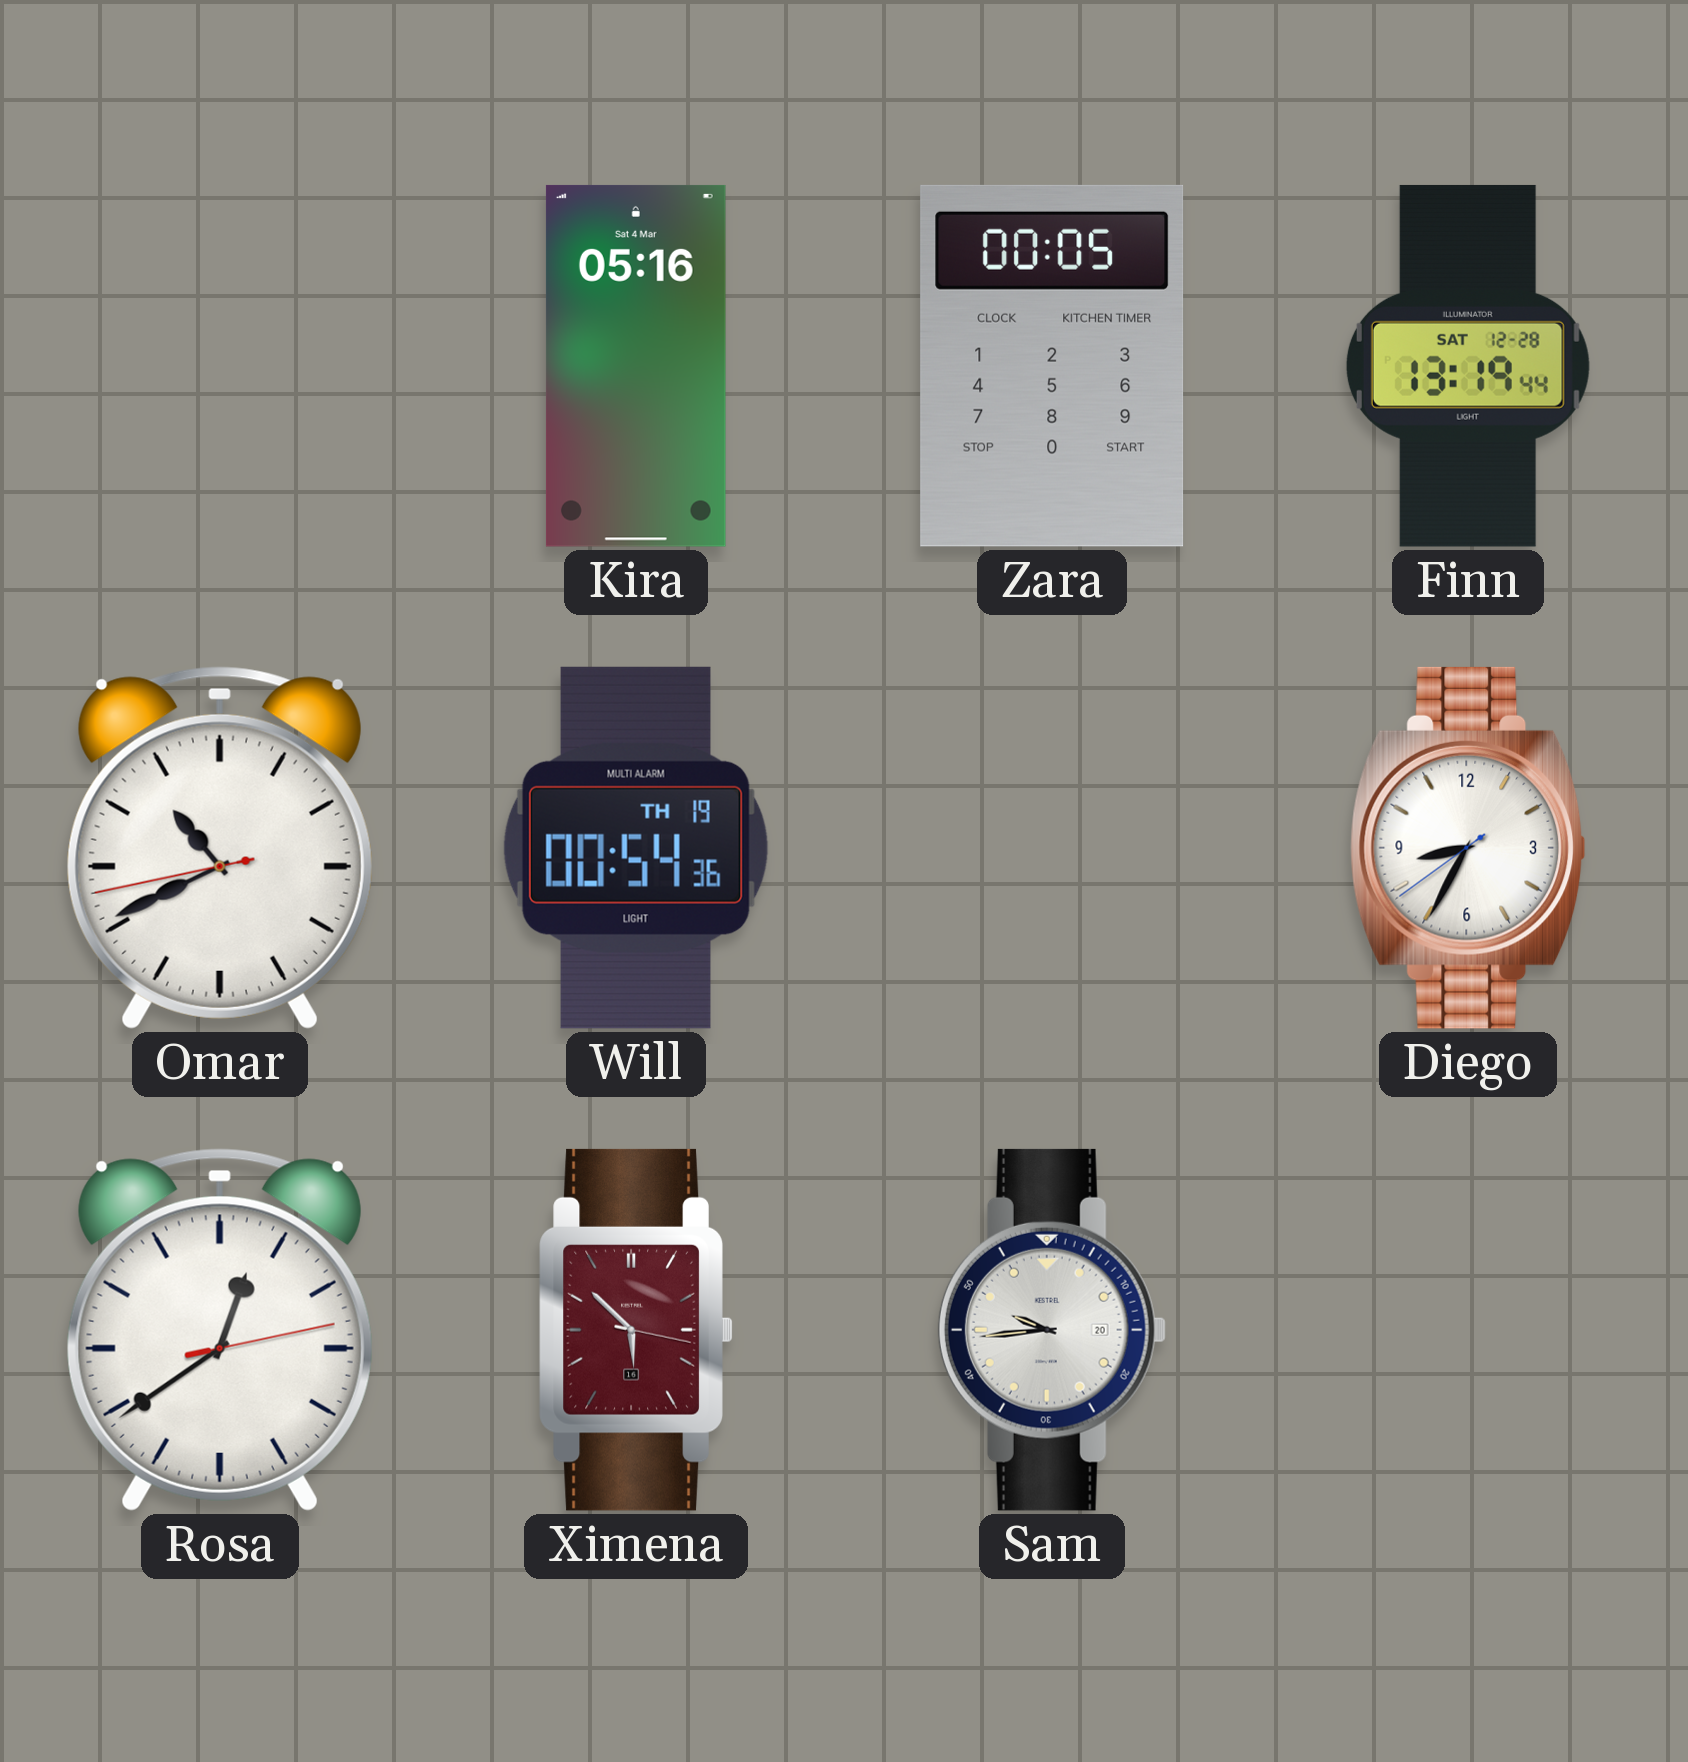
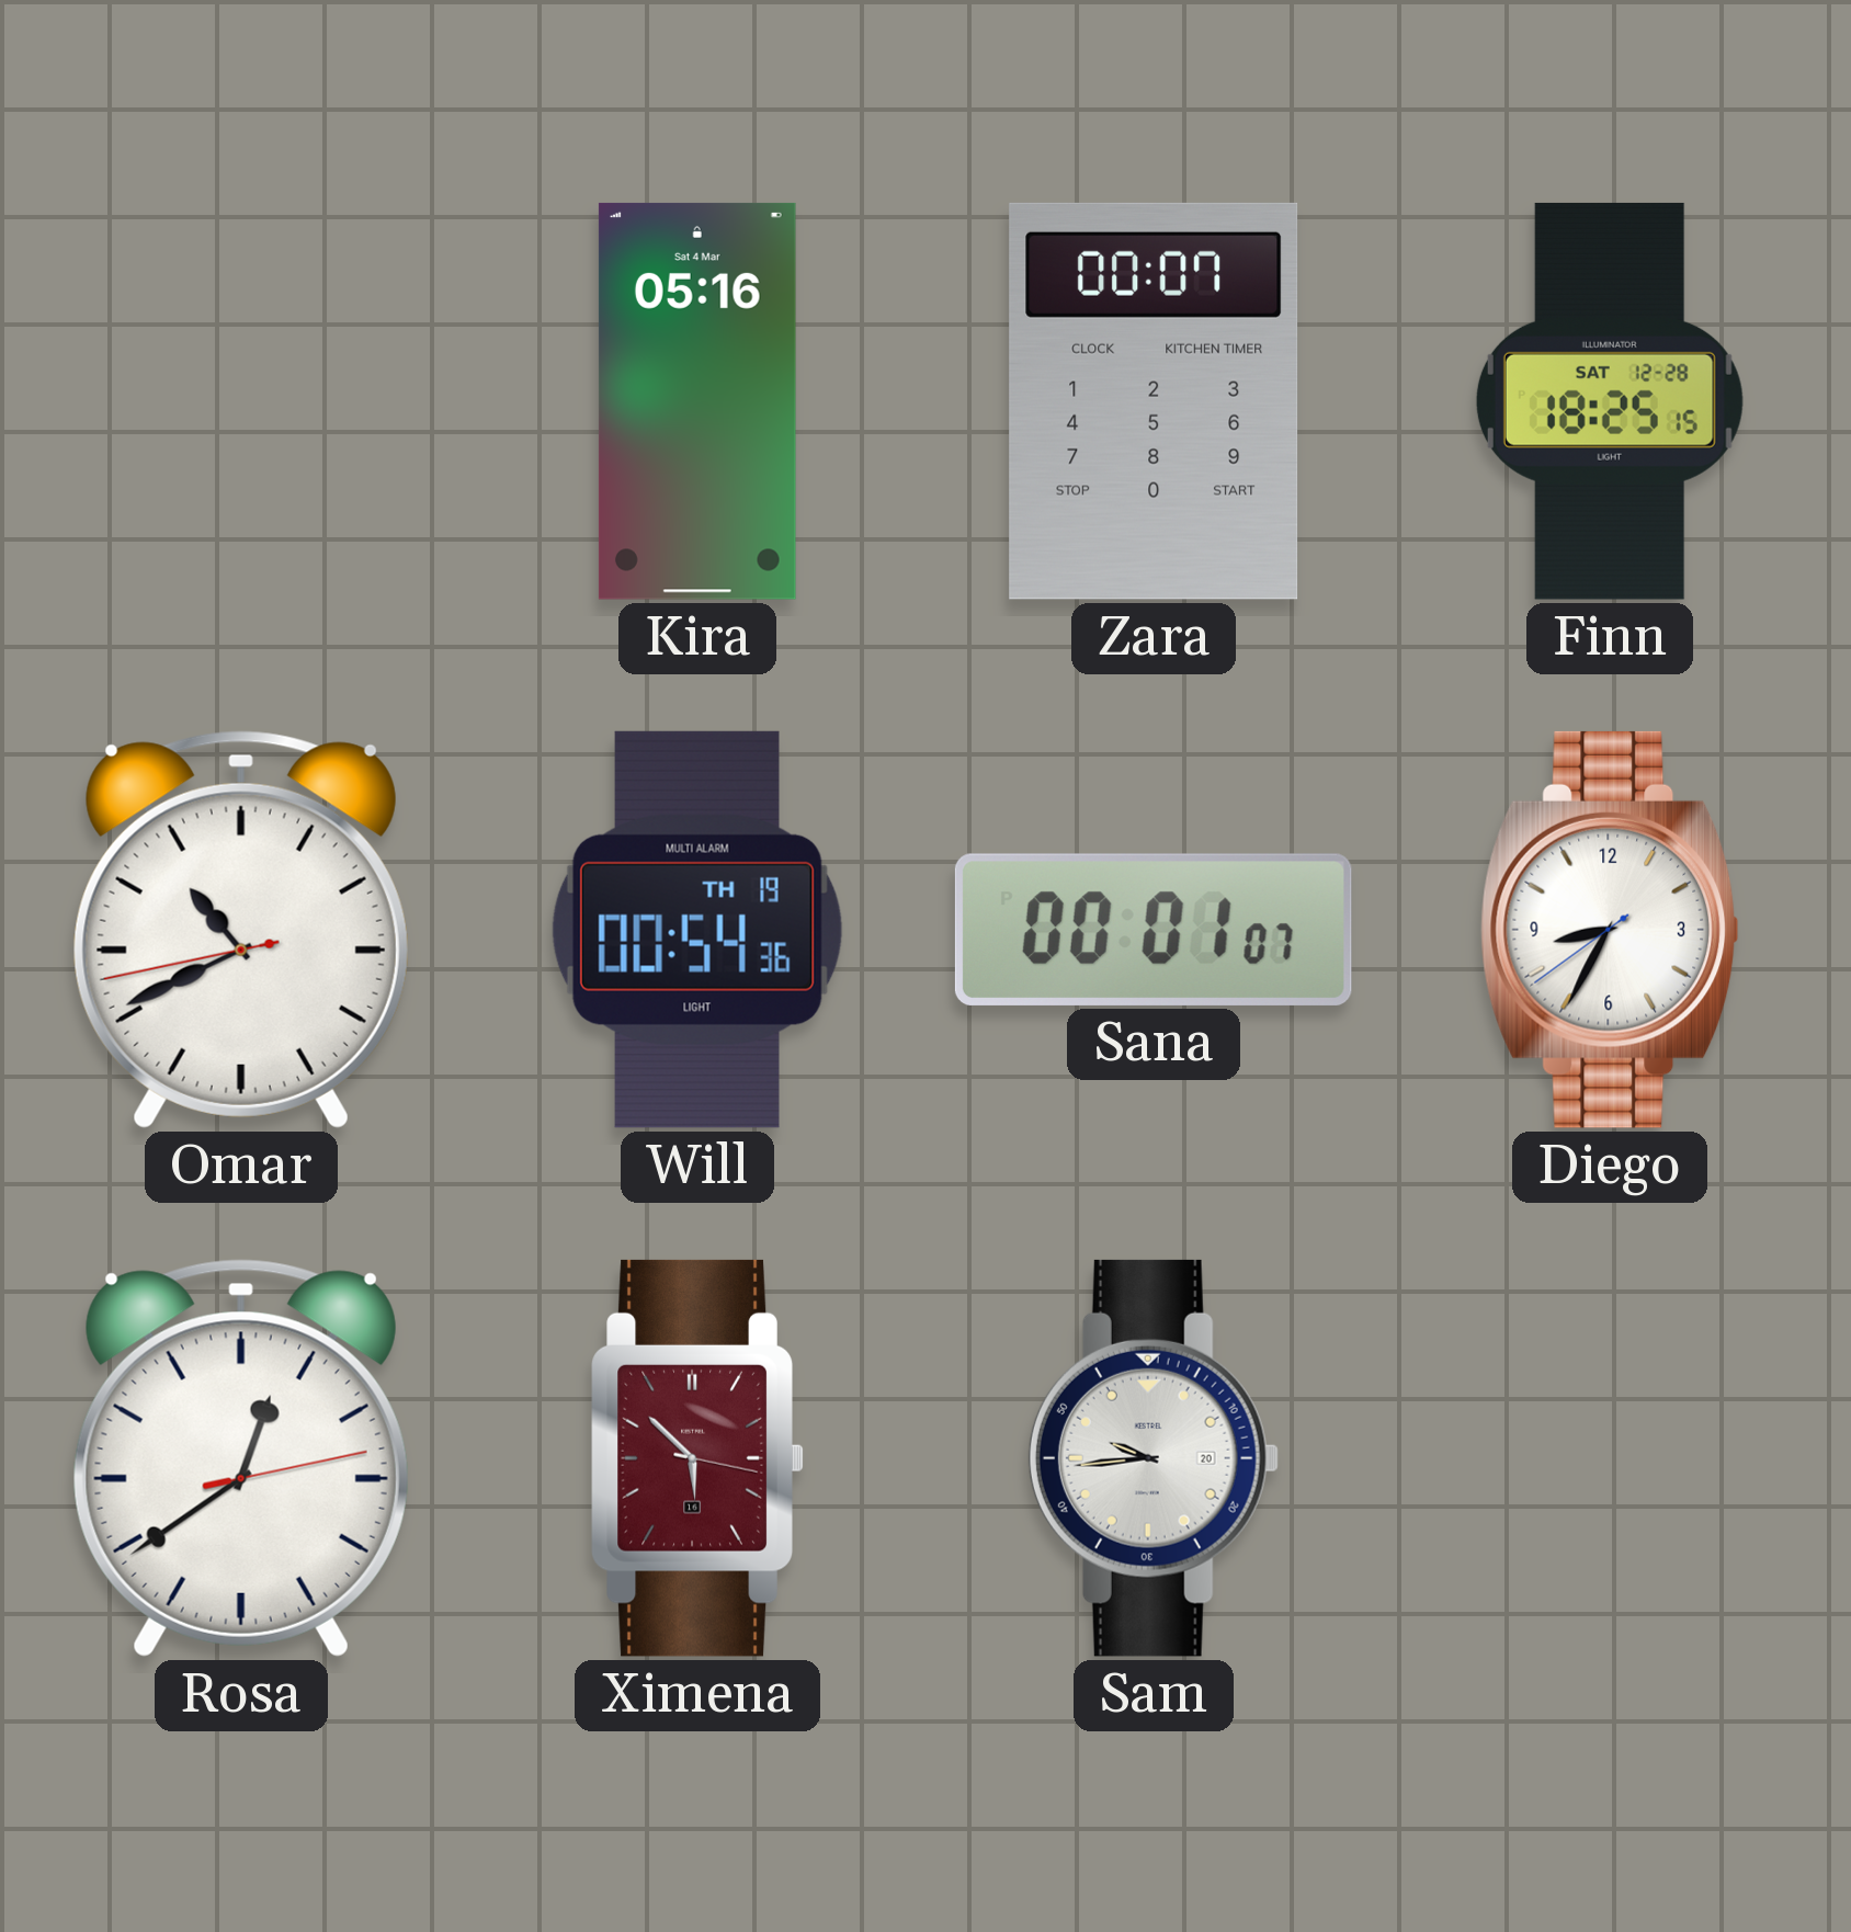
Zara: 00:05 -> 00:07 (1154, 401)
Finn: 13:19 -> 18:25 (1610, 401)
Sana: none -> 00:01 (1154, 930)
